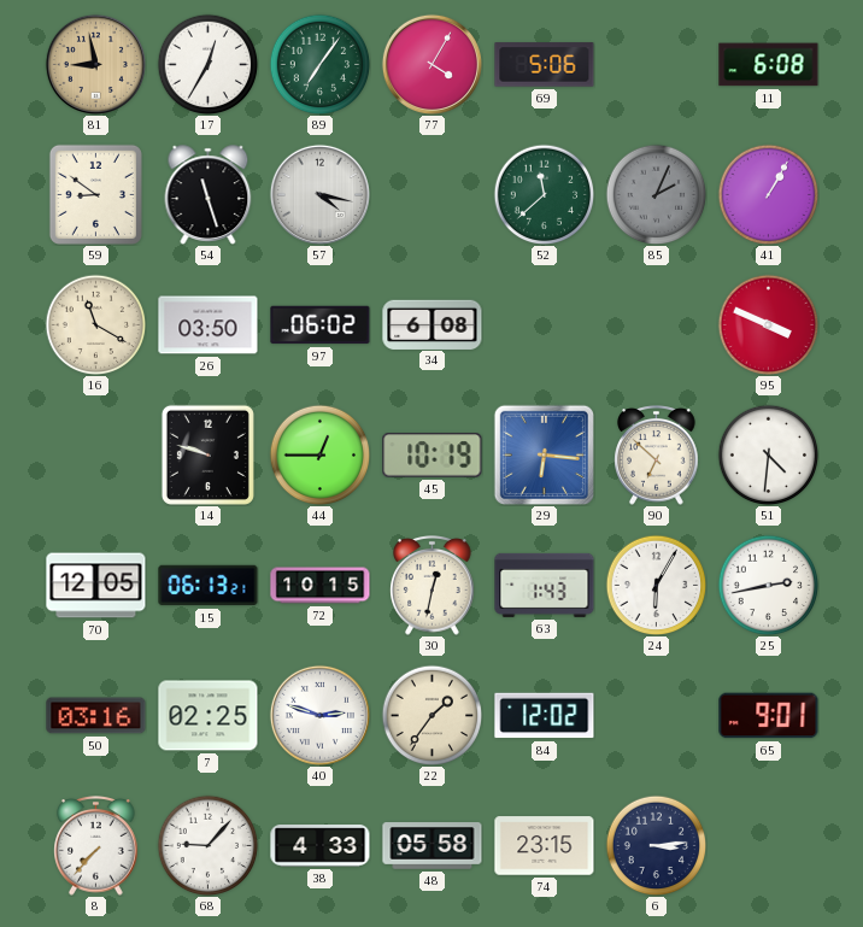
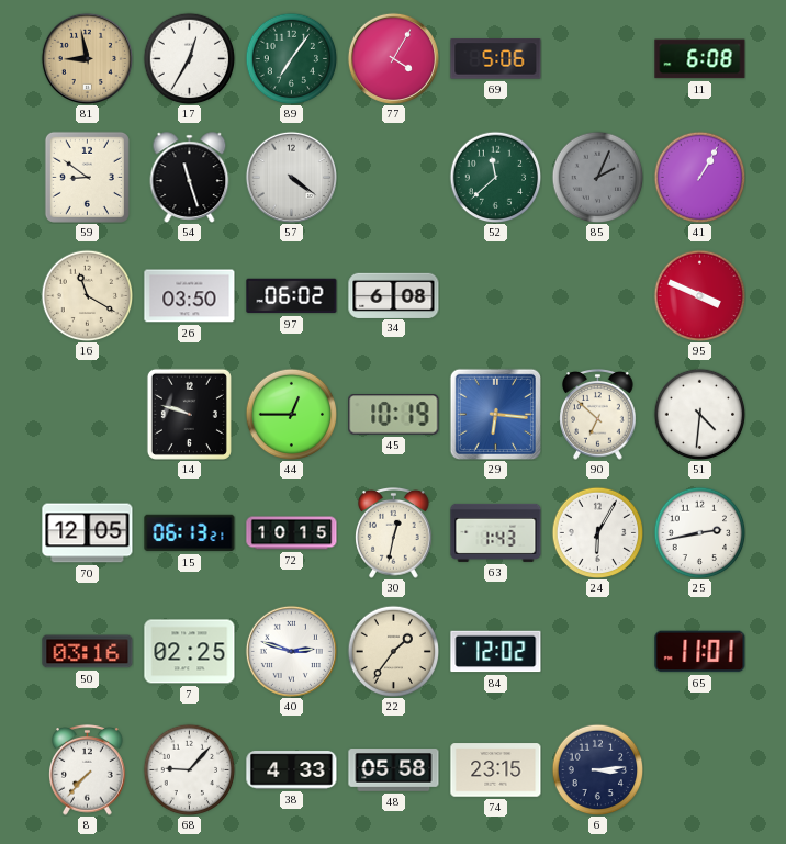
57: 4:17 -> 4:21 (291, 177)
65: 9:01 -> 11:01 (700, 652)
